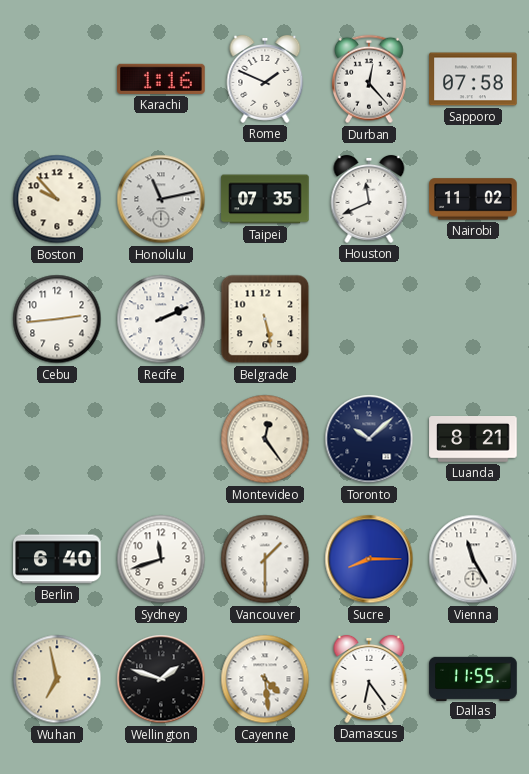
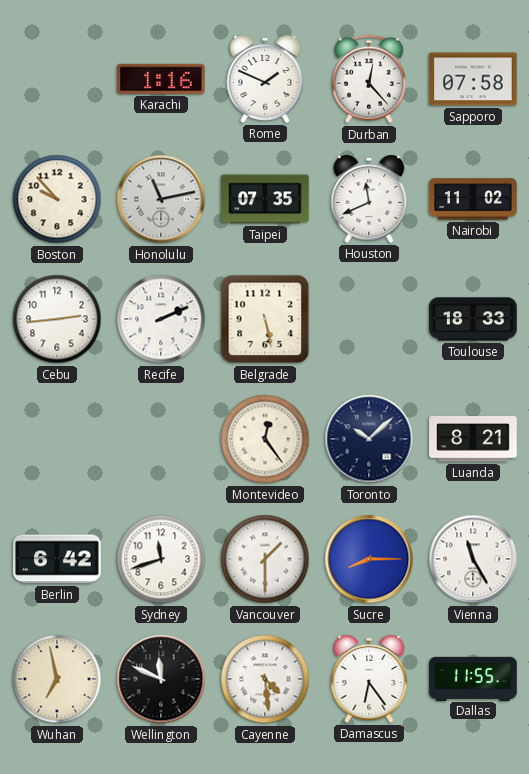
Toulouse: none -> 18:33 (473, 319)
Berlin: 6:40 -> 6:42 (57, 559)
Wellington: 1:48 -> 11:49 (161, 679)
